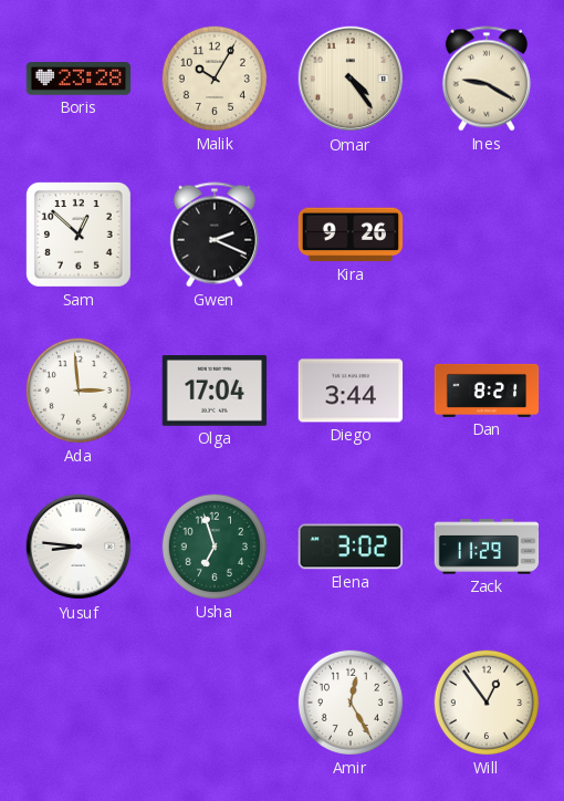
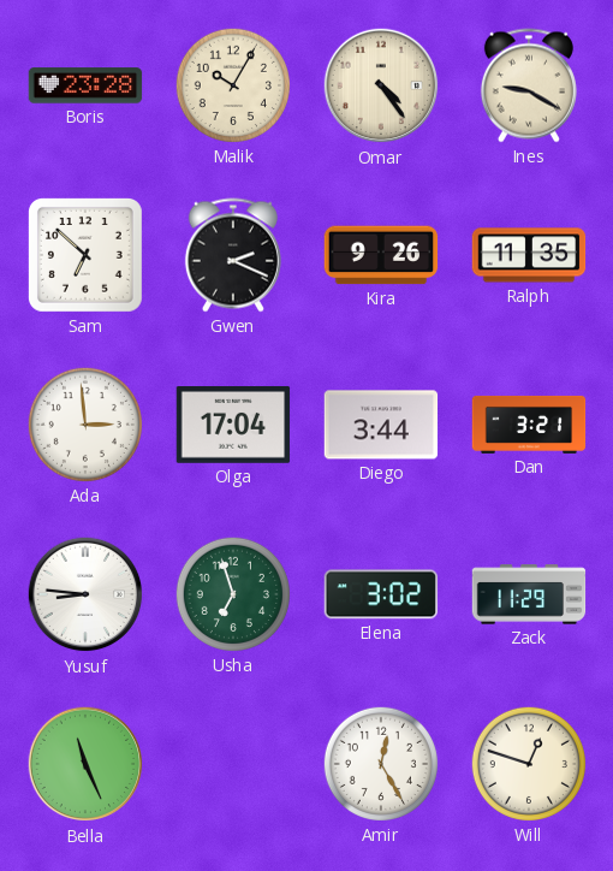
Sam: 12:52 -> 6:52 (85, 255)
Ralph: none -> 11:35 (529, 255)
Dan: 8:21 -> 3:21 (529, 425)
Bella: none -> 11:26 (85, 764)
Will: 12:54 -> 12:48 (529, 764)
